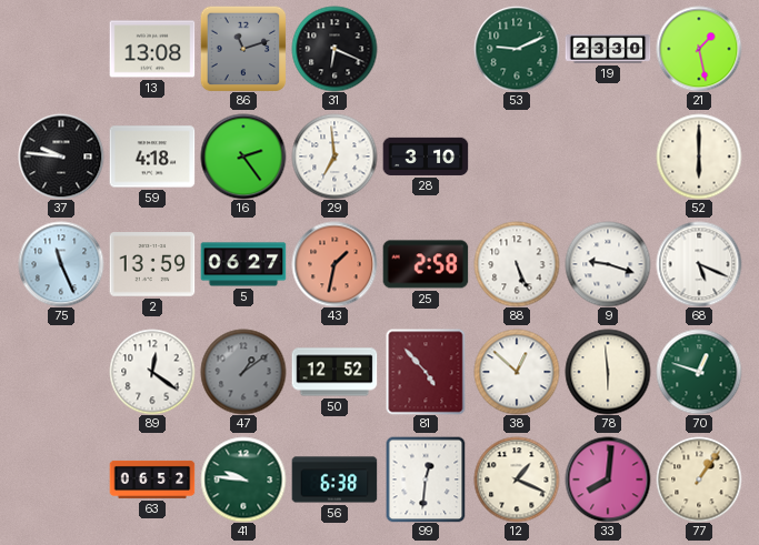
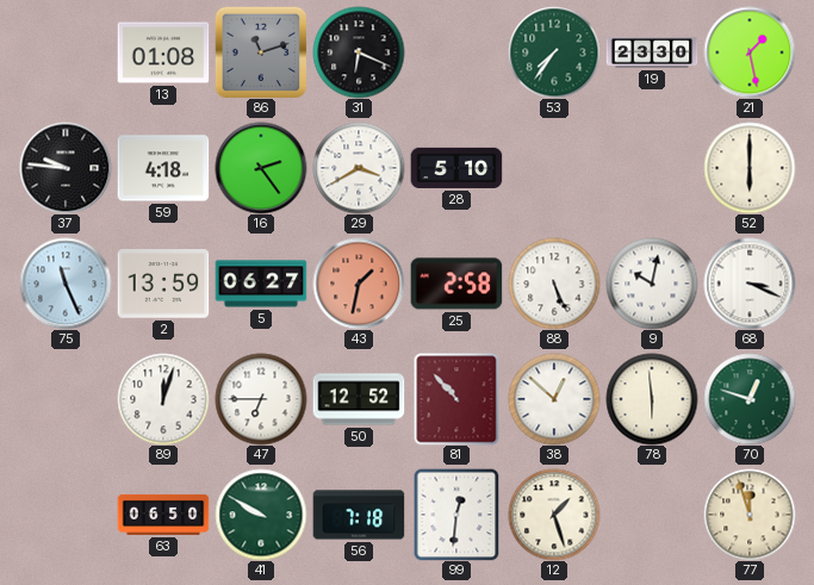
13: 13:08 -> 01:08 (163, 52)
53: 9:11 -> 7:36 (554, 52)
29: 6:59 -> 3:40 (359, 168)
28: 3:10 -> 5:10 (456, 168)
9: 9:18 -> 10:02 (652, 284)
68: 5:19 -> 3:19 (750, 284)
89: 12:21 -> 12:03 (163, 399)
47: 1:09 -> 6:45 (261, 399)
47 dial: grey -> white (261, 399)
81: 4:53 -> 10:53 (456, 399)
63: 06:52 -> 06:50 (163, 515)
41: 9:46 -> 9:50 (261, 515)
56: 6:38 -> 7:18 (359, 515)
12: 1:19 -> 1:27 (554, 515)
33: 8:01 -> none (608, 480)
77: 1:06 -> 11:57 (750, 515)
